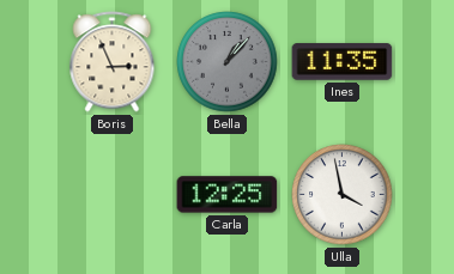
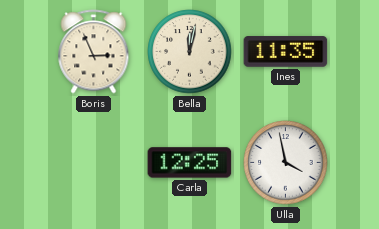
Bella: 1:07 -> 12:02 (190, 52)
Bella dial: grey -> cream (190, 52)
